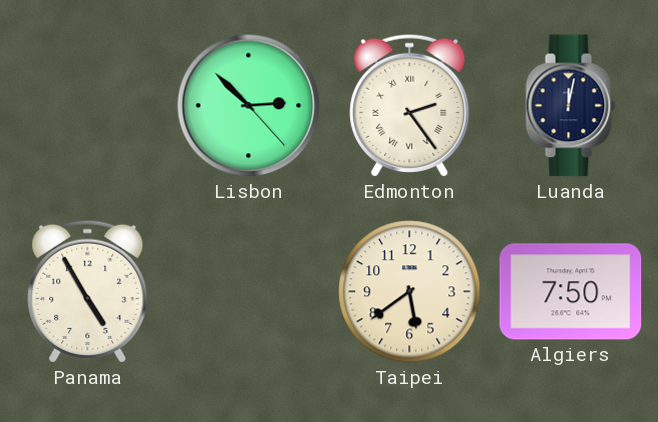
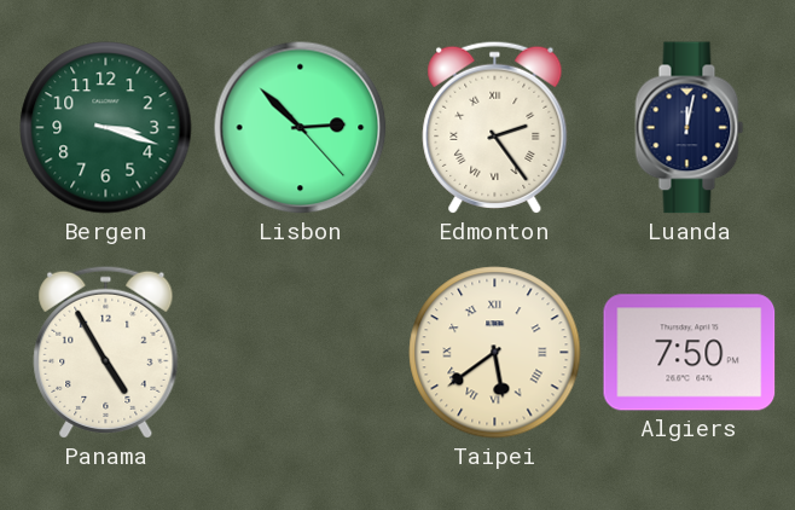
Bergen: none -> 3:18 (106, 128)
Taipei numerals: Arabic -> Roman (495, 353)
